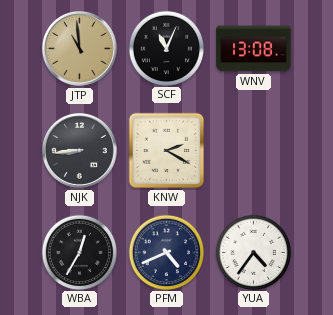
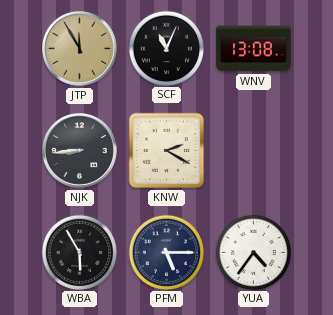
JTP: 10:59 -> 11:55 (80, 49)
WBA: 12:35 -> 5:55 (79, 252)
PFM: 4:41 -> 5:15 (166, 252)
